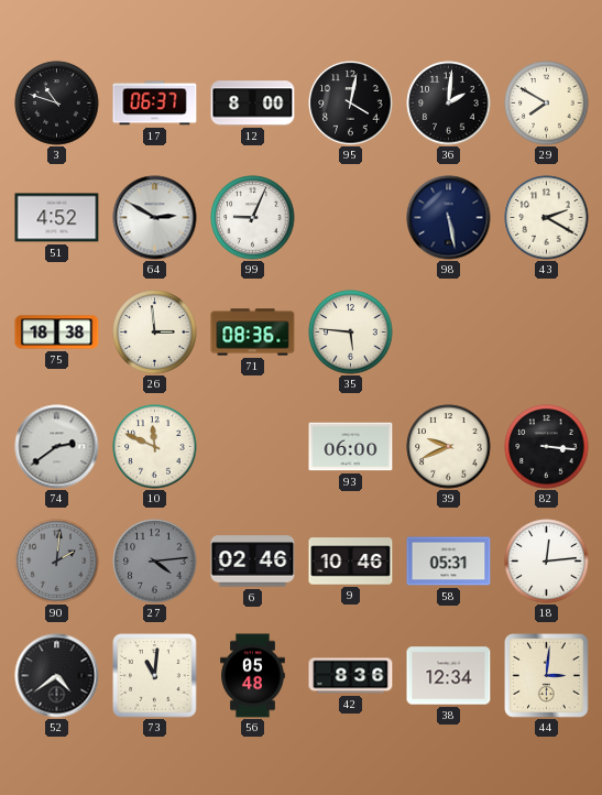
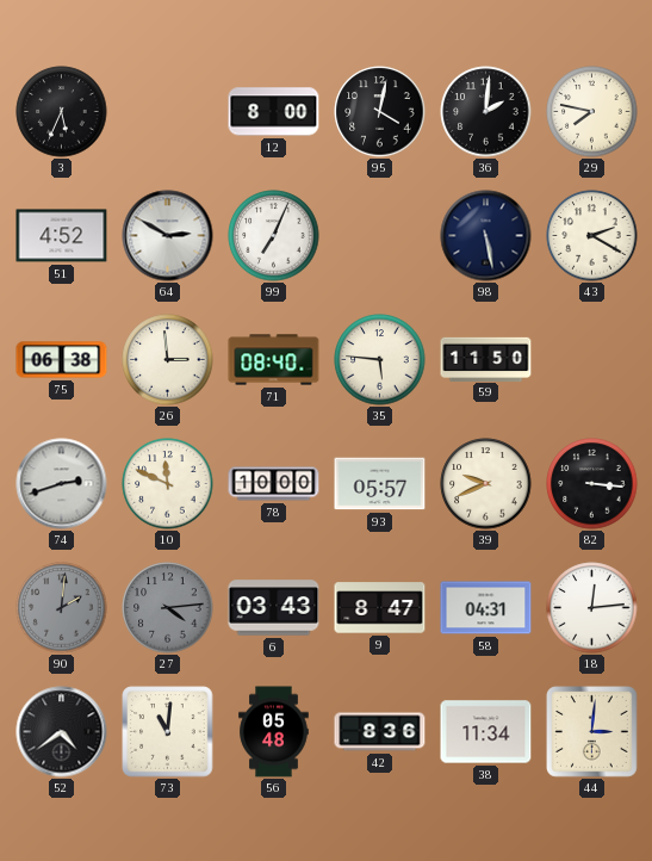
3: 10:48 -> 5:34 (62, 112)
17: 06:37 -> none (155, 104)
29: 7:50 -> 7:47 (592, 112)
99: 9:04 -> 7:04 (274, 236)
75: 18:38 -> 06:38 (62, 360)
71: 08:36 -> 08:40 (274, 360)
59: none -> 11:50 (486, 359)
74: 2:39 -> 2:42 (62, 484)
78: none -> 10:00 (274, 484)
93: 06:00 -> 05:57 (380, 484)
6: 02:46 -> 03:43 (274, 608)
9: 10:46 -> 8:47 (380, 608)
58: 05:31 -> 04:31 (486, 608)
38: 12:34 -> 11:34 (486, 732)
